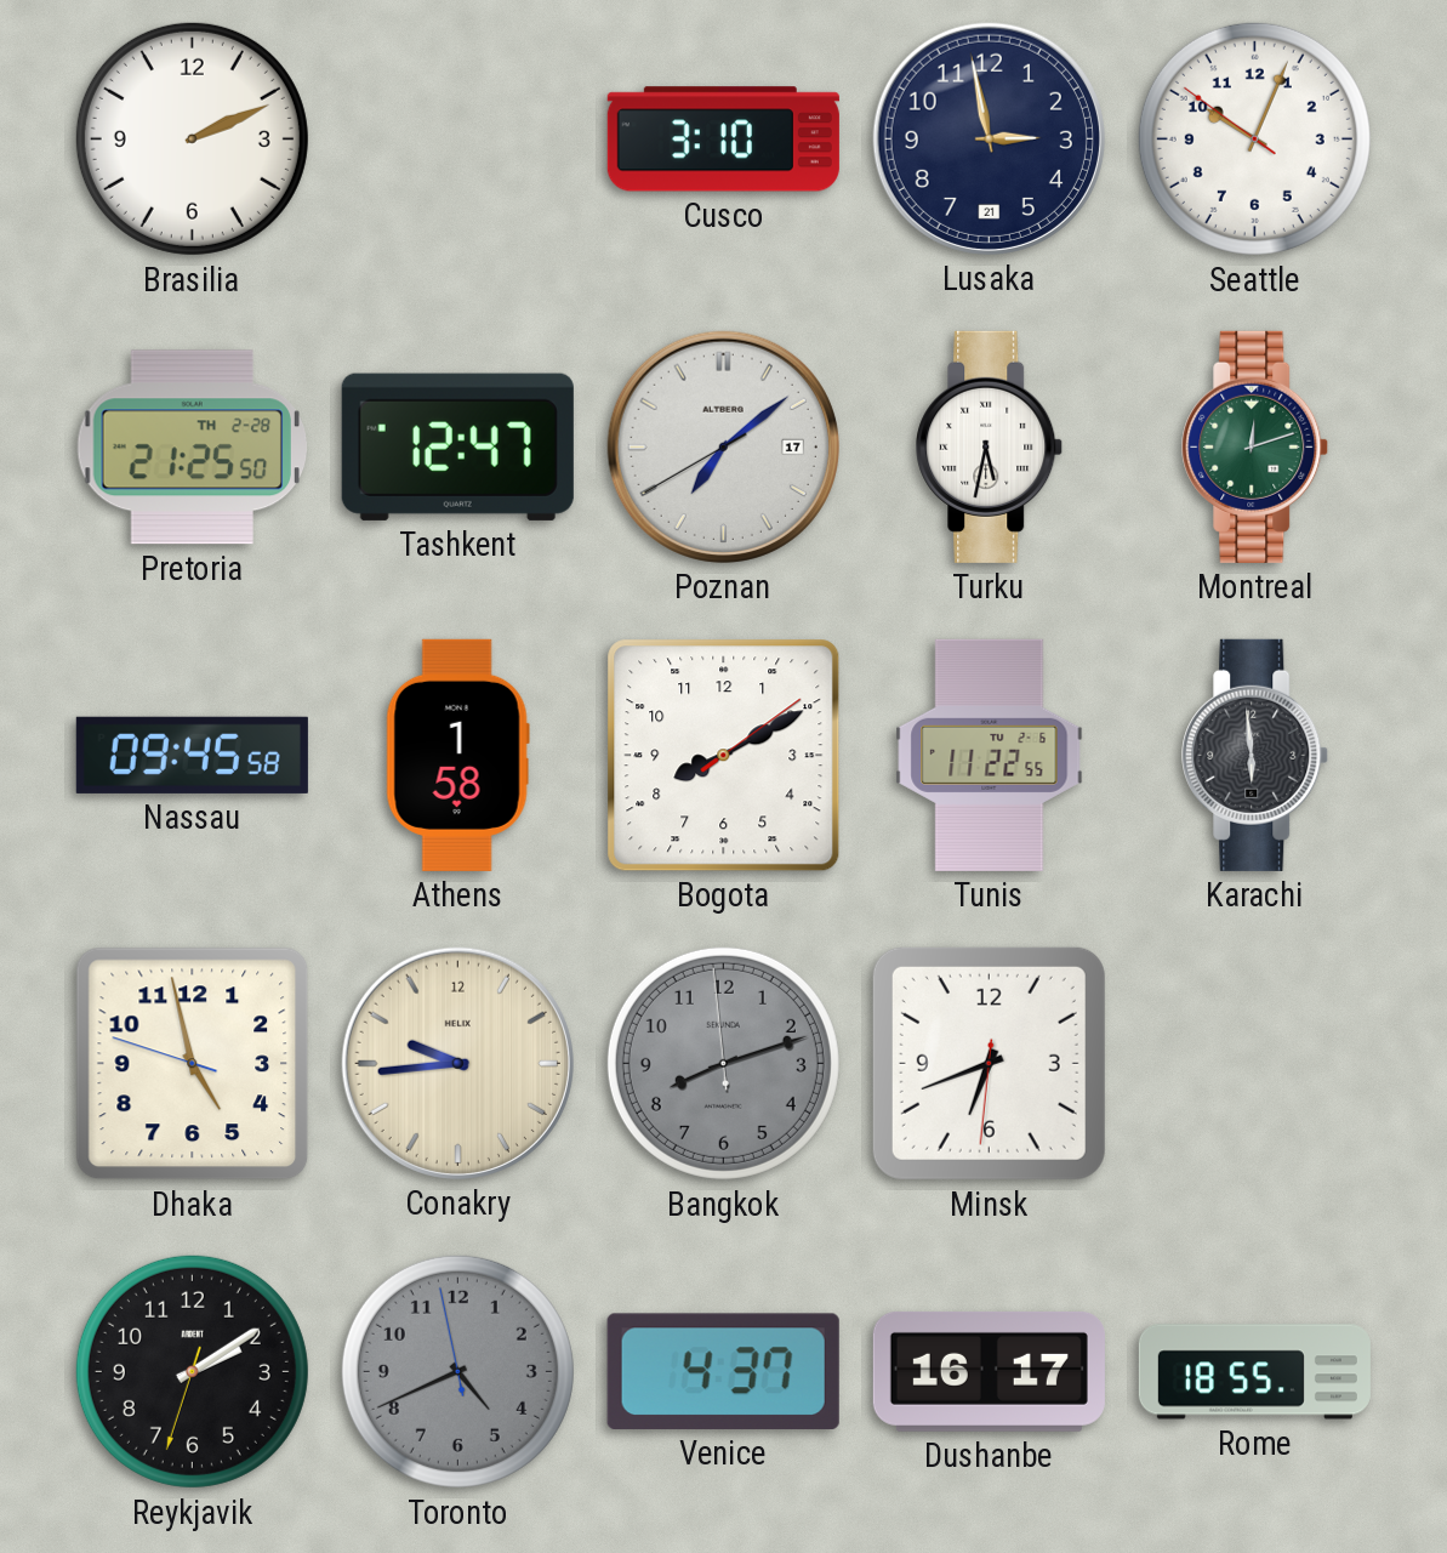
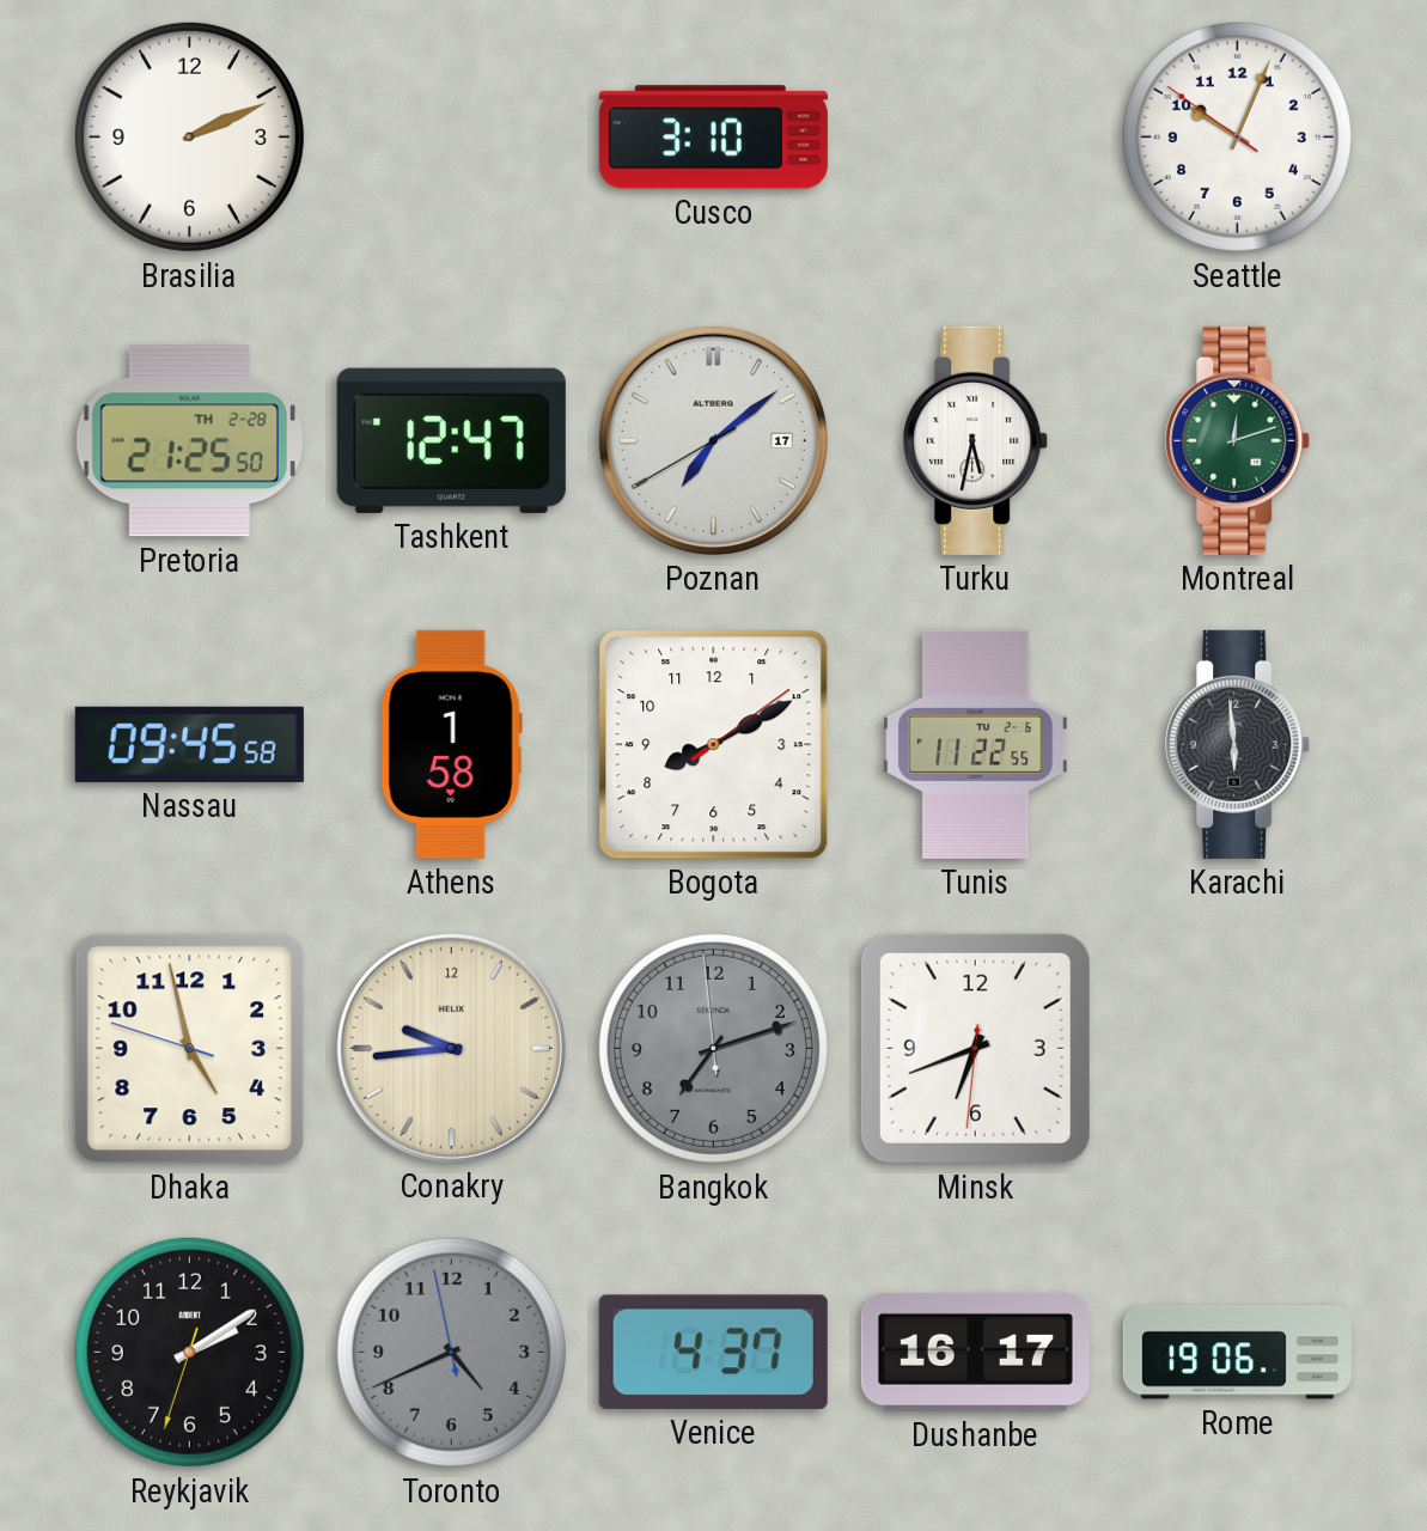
Lusaka: 2:58 -> none (989, 138)
Bangkok: 8:11 -> 7:11 (713, 1048)
Rome: 18:55 -> 19:06 (1237, 1353)
